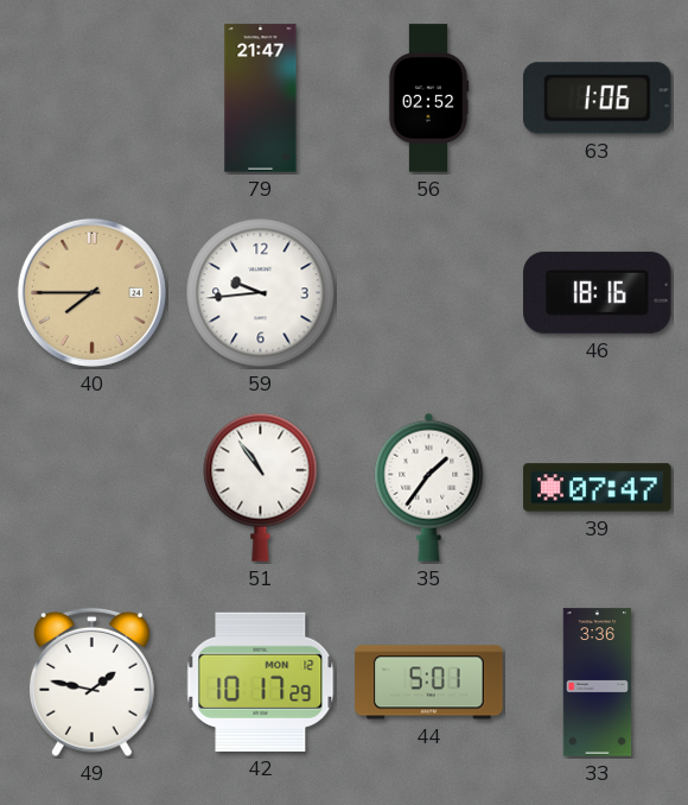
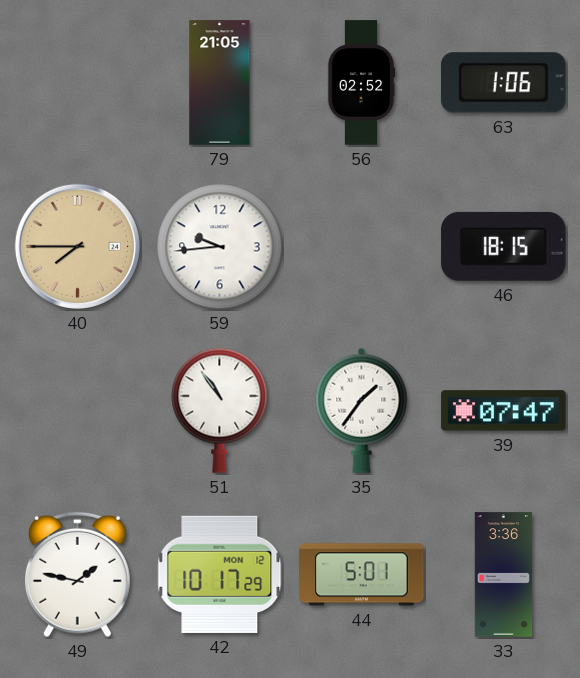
79: 21:47 -> 21:05 (220, 83)
46: 18:16 -> 18:15 (504, 246)
